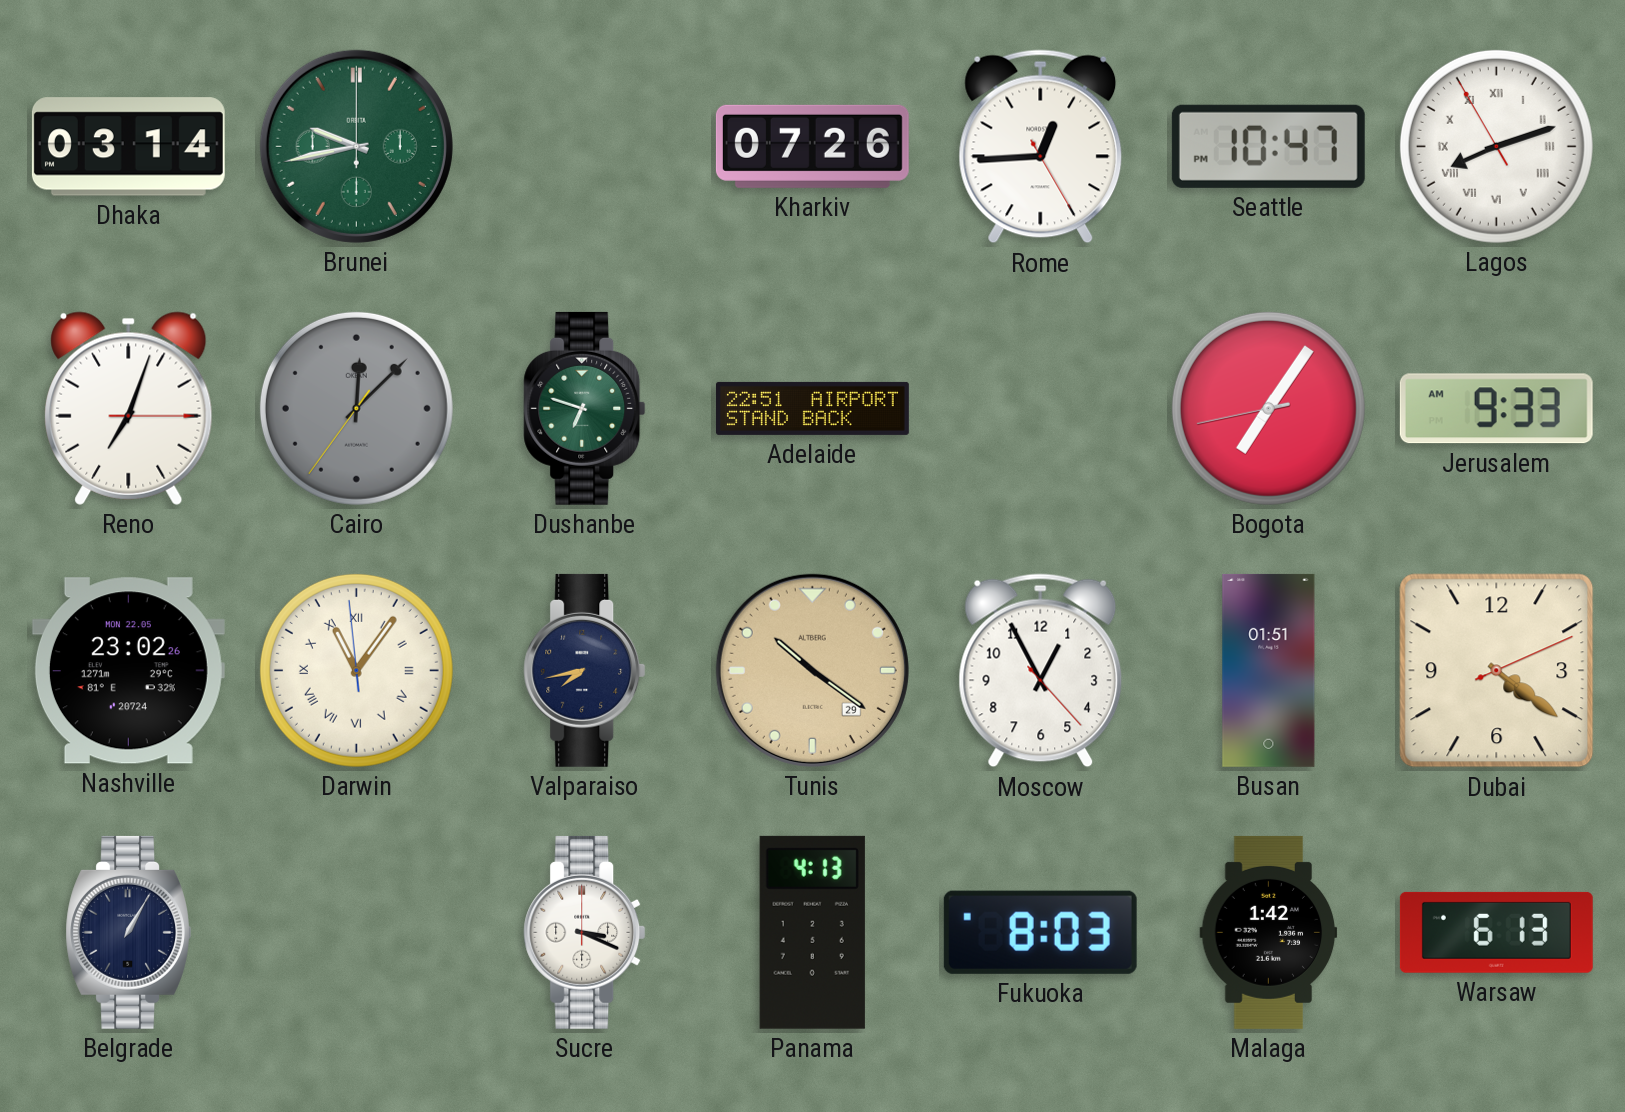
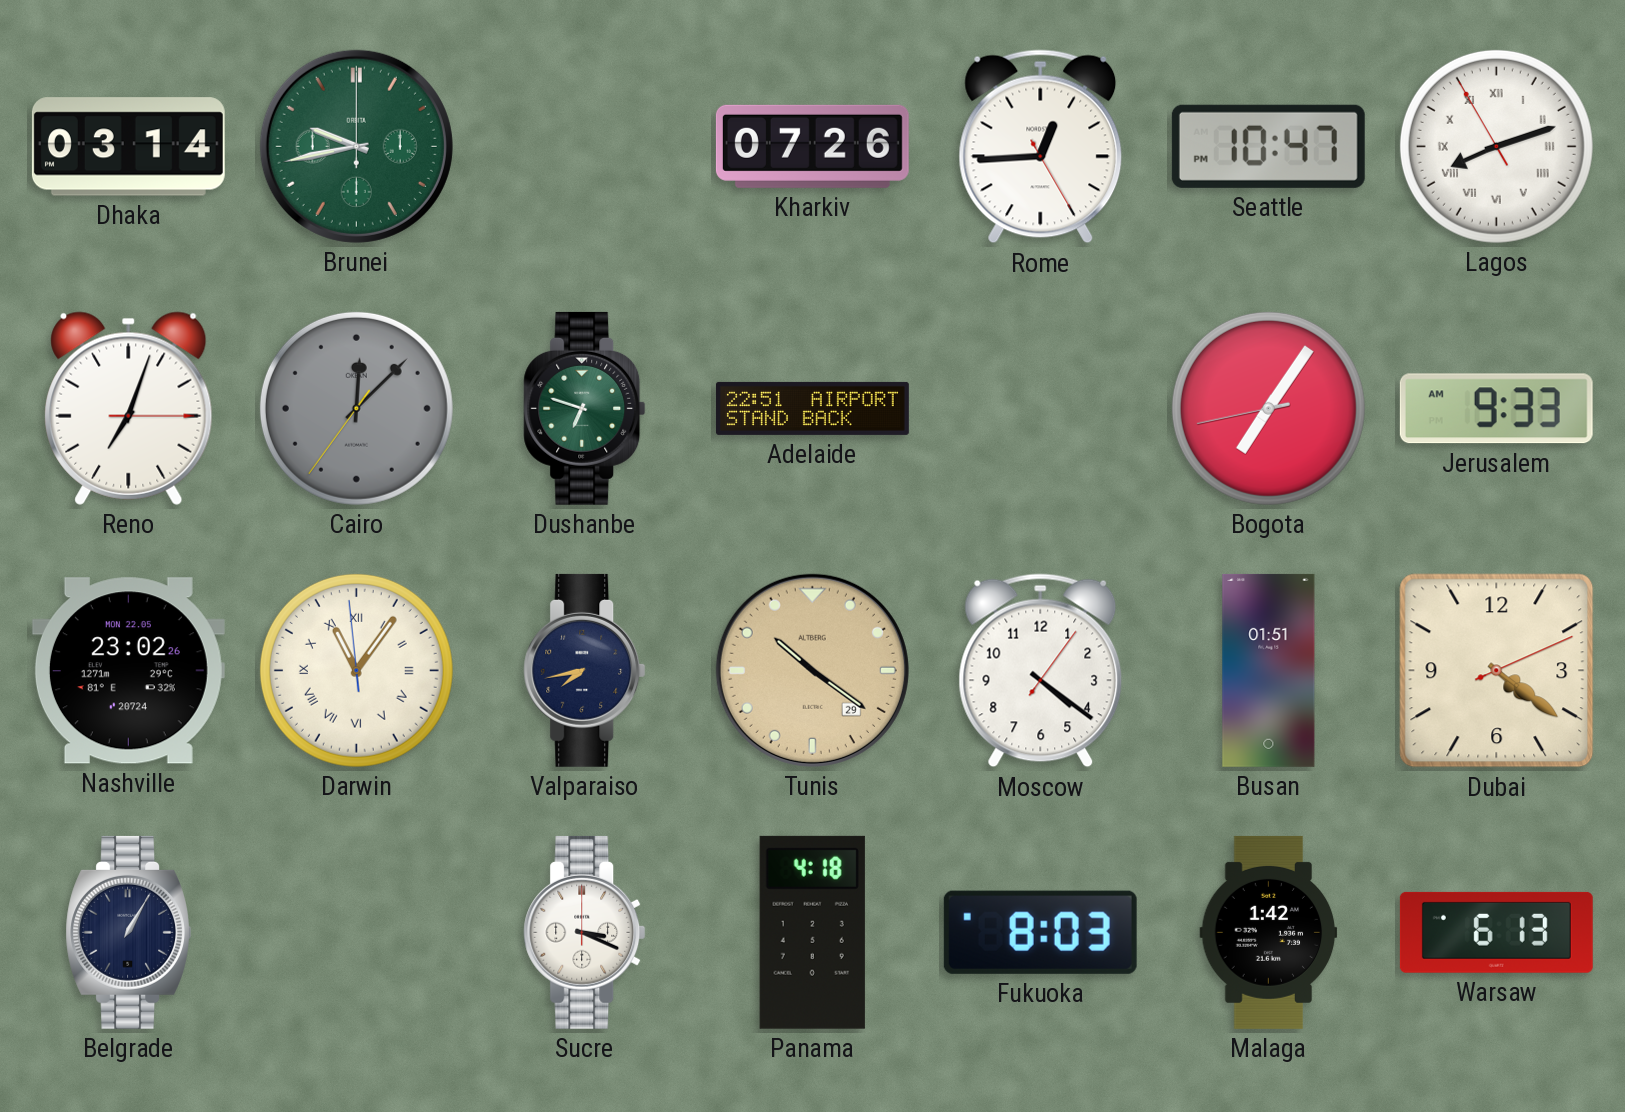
Moscow: 12:55 -> 4:21 (1041, 671)
Panama: 4:13 -> 4:18 (812, 932)
